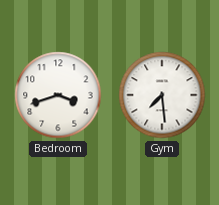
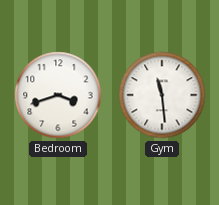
Gym: 7:29 -> 11:29 (162, 95)
